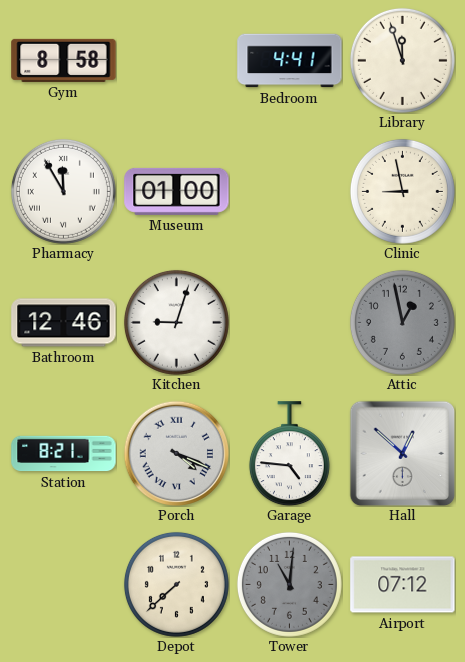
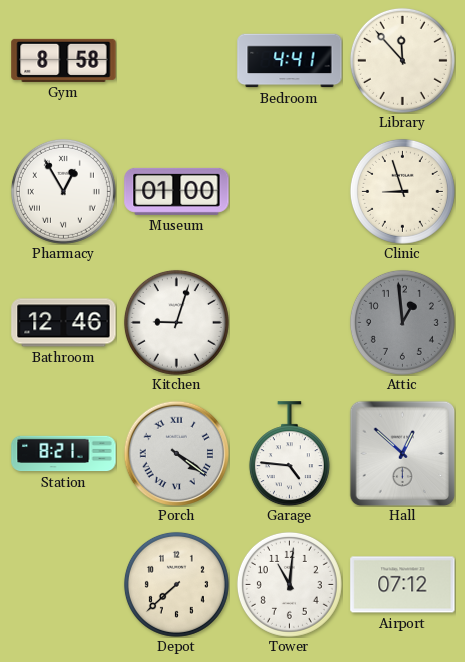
Library: 11:57 -> 11:53 (402, 60)
Pharmacy: 11:55 -> 12:55 (63, 191)
Clinic: 8:58 -> 8:57 (402, 191)
Attic: 12:58 -> 12:59 (402, 322)
Porch: 4:19 -> 4:21 (176, 453)
Tower dial: grey -> white (289, 584)
